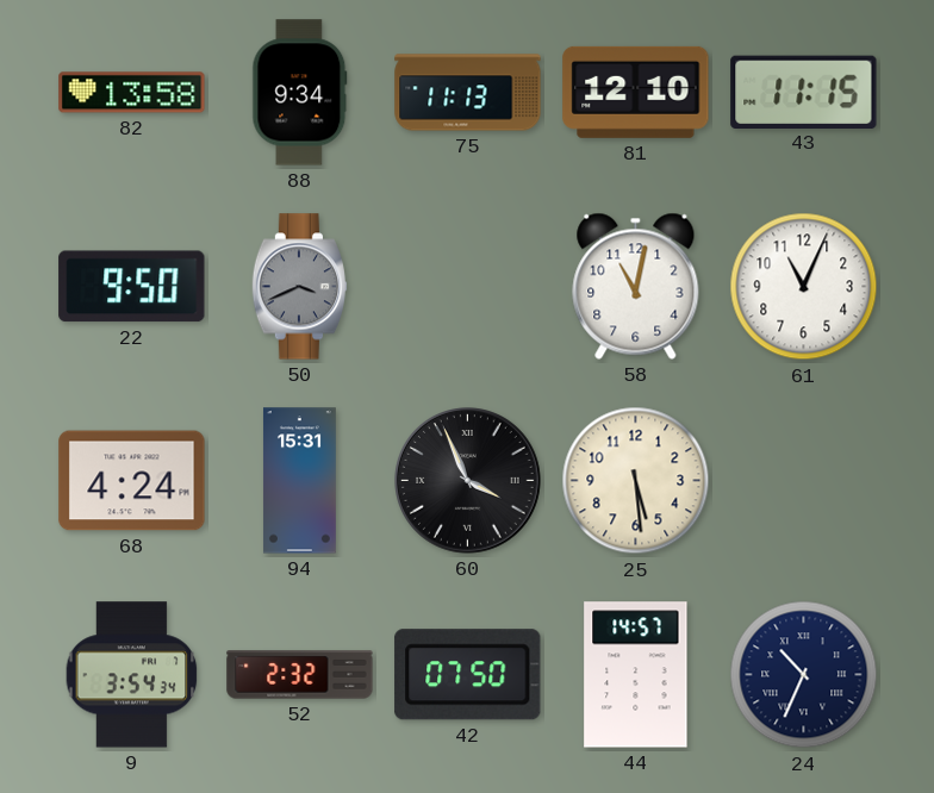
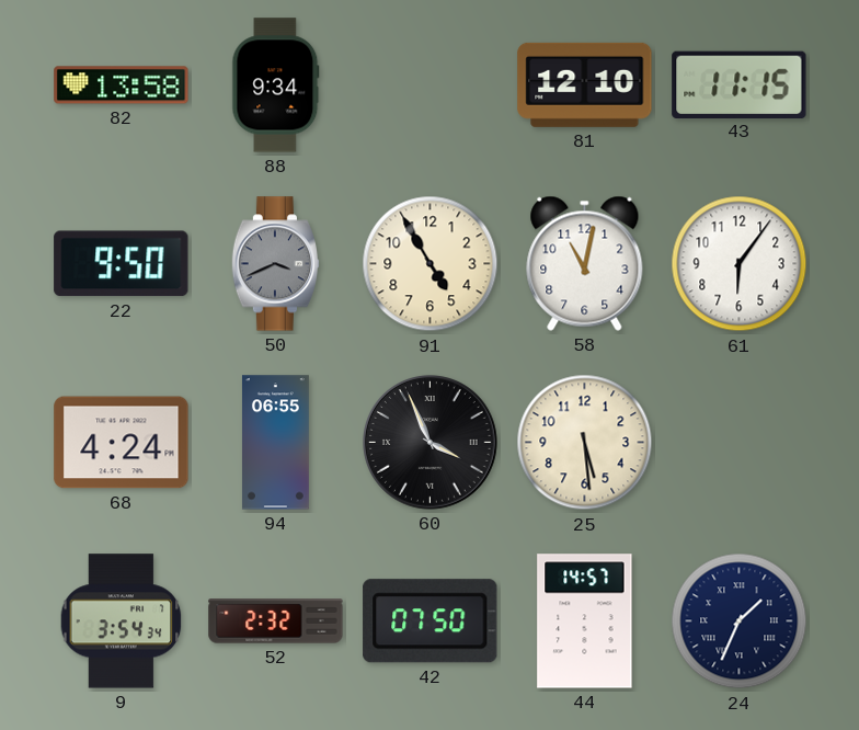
75: 11:13 -> none (468, 93)
91: none -> 4:55 (431, 264)
61: 11:04 -> 6:06 (740, 264)
94: 15:31 -> 06:55 (275, 443)
24: 10:34 -> 1:34 (740, 621)
